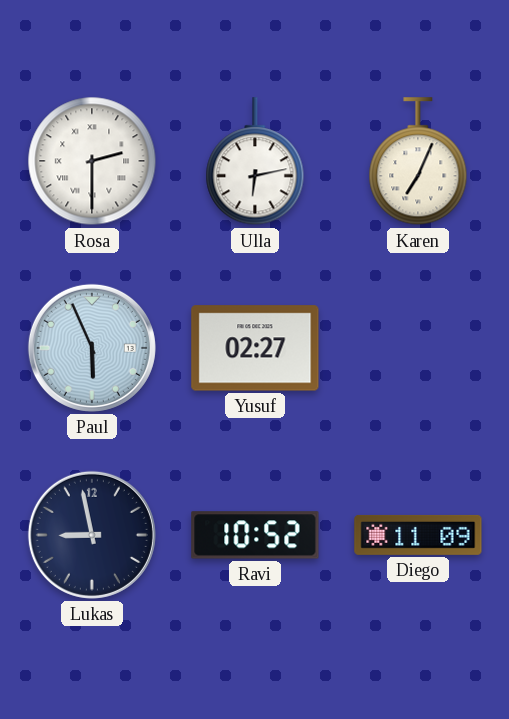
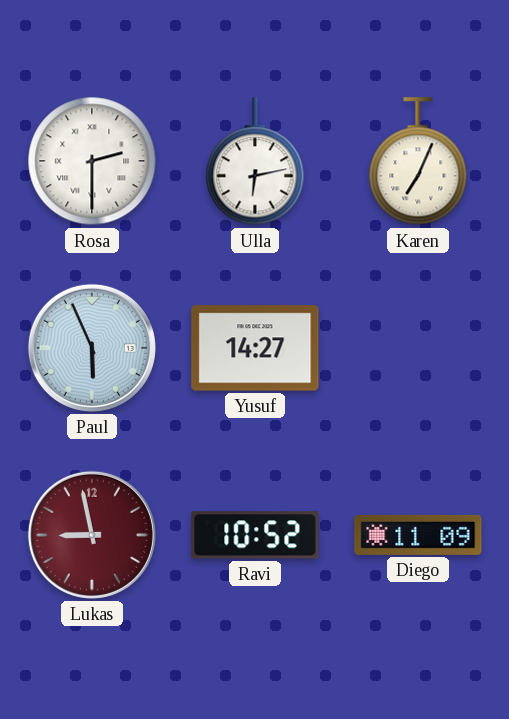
Yusuf: 02:27 -> 14:27 (255, 348)
Lukas dial: navy -> burgundy (92, 535)
